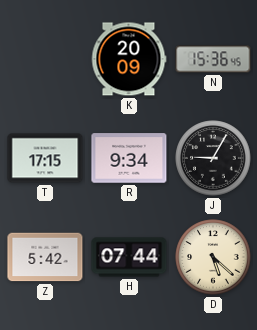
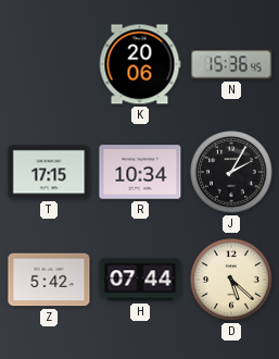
K: 20:09 -> 20:06 (140, 64)
R: 9:34 -> 10:34 (140, 172)
J: 9:05 -> 2:05 (231, 172)
